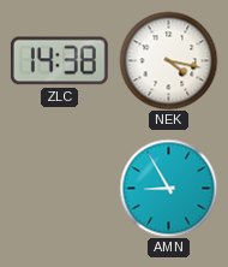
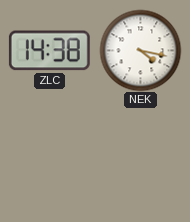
AMN: 8:55 -> none (168, 188)
